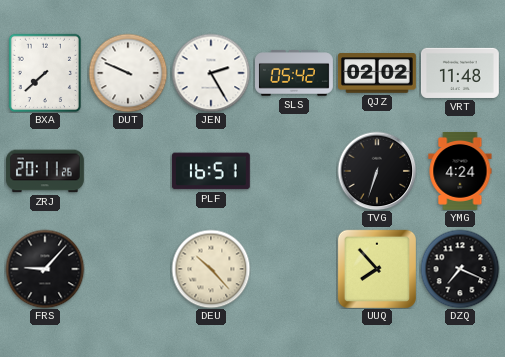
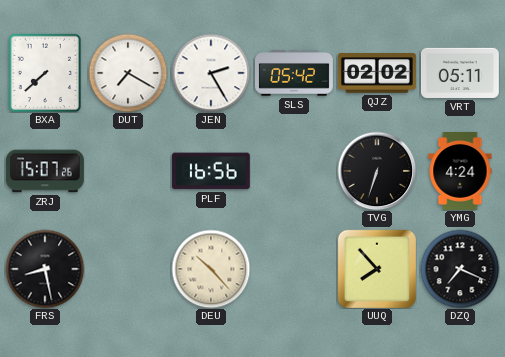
DUT: 9:49 -> 7:20 (128, 73)
VRT: 11:48 -> 05:11 (460, 73)
ZRJ: 20:11 -> 15:07 (45, 171)
PLF: 16:51 -> 16:56 (211, 171)
FRS: 9:07 -> 8:28 (45, 269)
